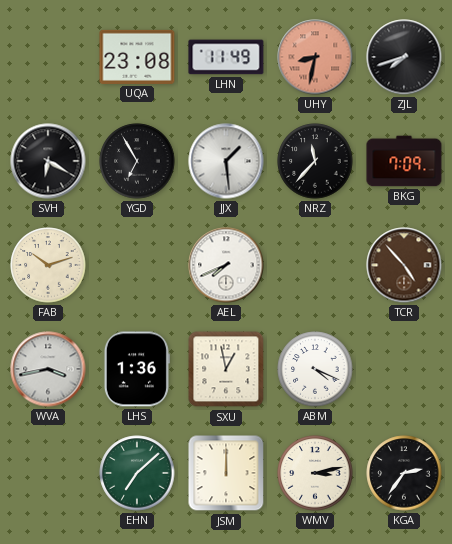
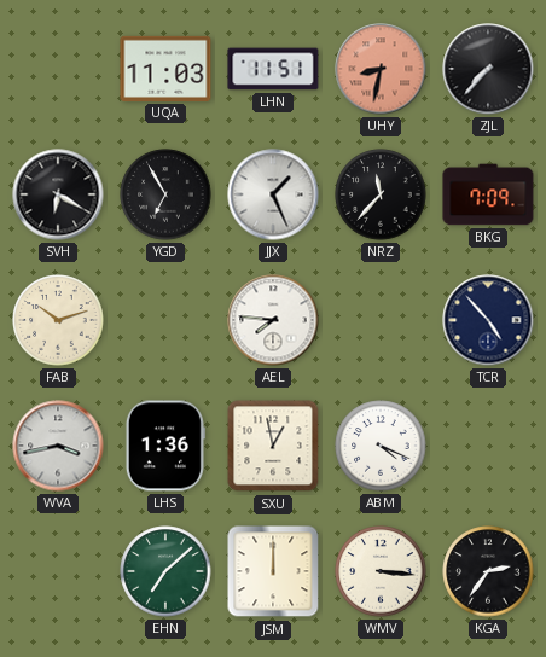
UQA: 23:08 -> 11:03 (165, 69)
LHN: 11:49 -> 11:51 (273, 69)
ZJL: 7:42 -> 7:37 (488, 69)
JJX: 1:29 -> 1:26 (273, 194)
AEL: 7:41 -> 7:46 (273, 320)
TCR dial: brown -> navy (488, 320)
WMV: 3:13 -> 3:16 (381, 571)
